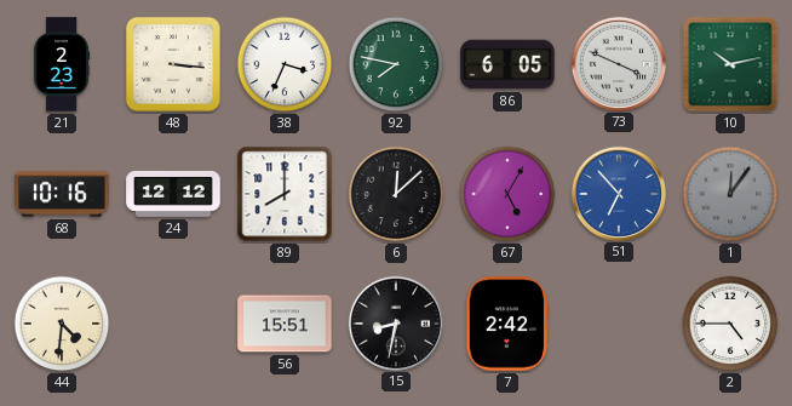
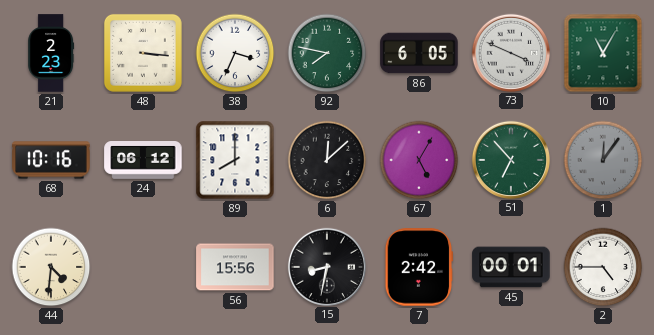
10: 10:13 -> 11:05 (603, 53)
24: 12:12 -> 06:12 (143, 161)
51 dial: blue -> green (510, 159)
56: 15:51 -> 15:56 (235, 267)
45: none -> 00:01 (511, 267)
